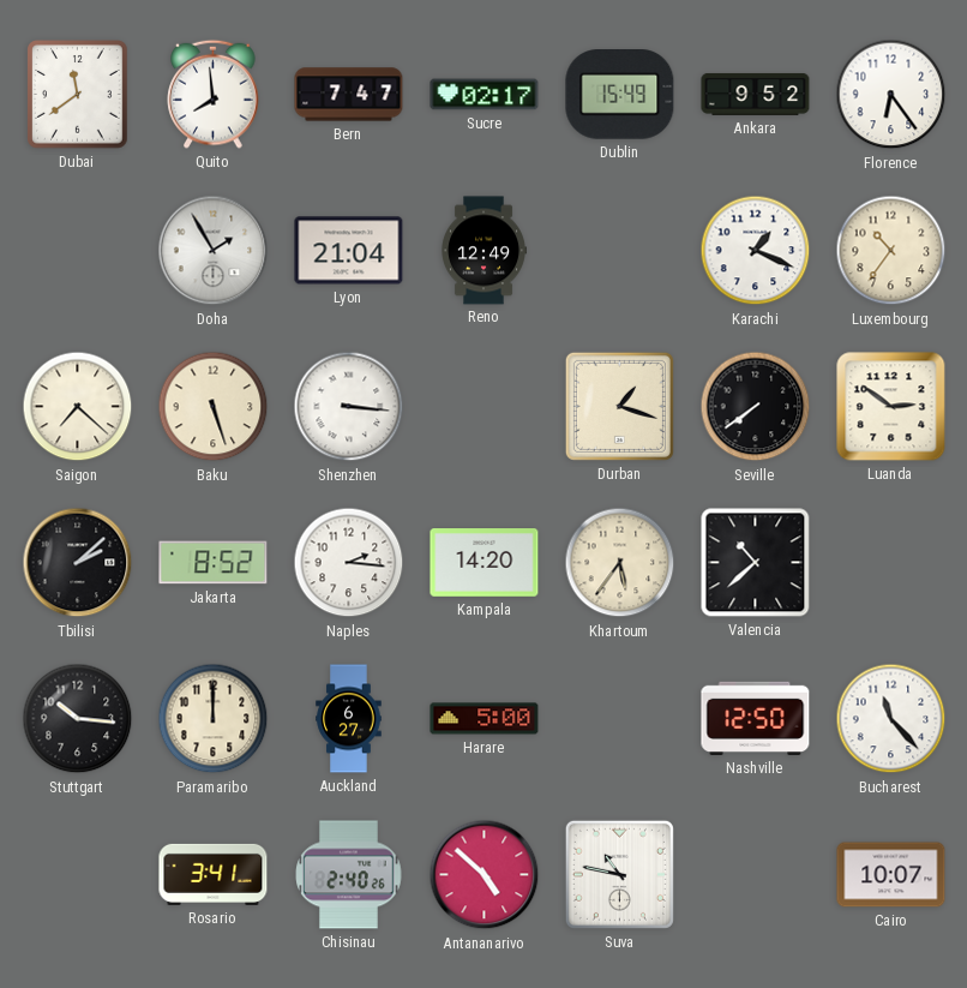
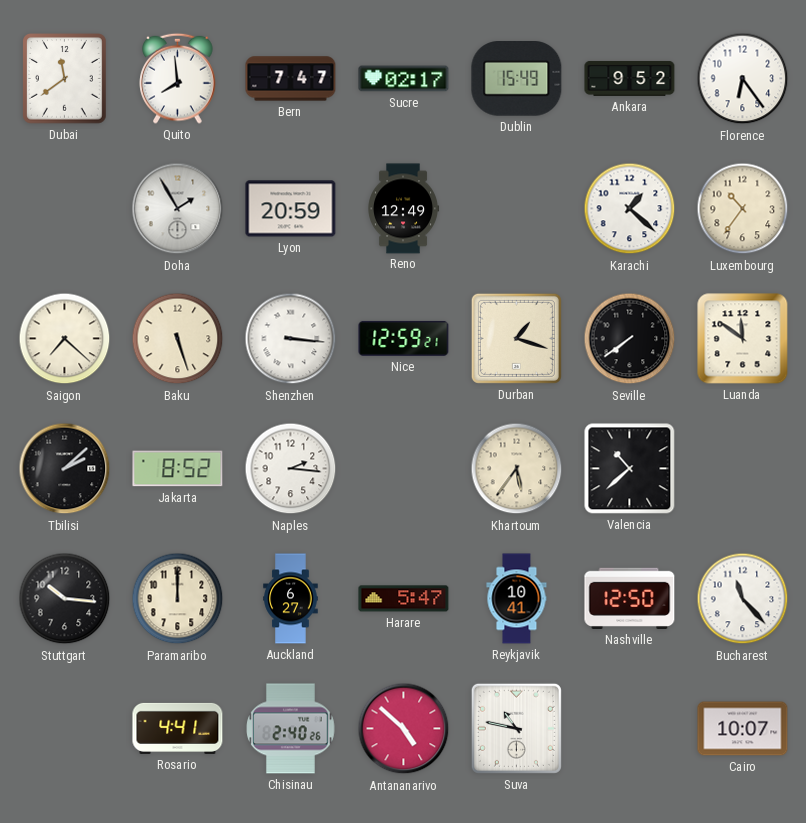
Lyon: 21:04 -> 20:59 (291, 209)
Karachi: 1:19 -> 1:22 (630, 209)
Nice: none -> 12:59 (404, 338)
Luanda: 2:51 -> 11:51 (743, 339)
Kampala: 14:20 -> none (485, 563)
Harare: 5:00 -> 5:47 (404, 599)
Reykjavik: none -> 10:41 (517, 599)
Rosario: 3:41 -> 4:41 (178, 728)
